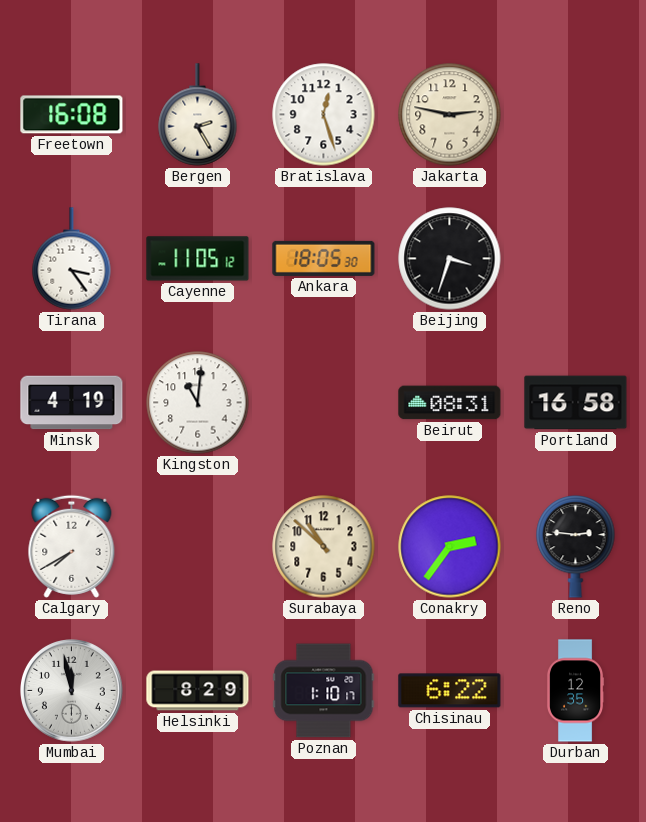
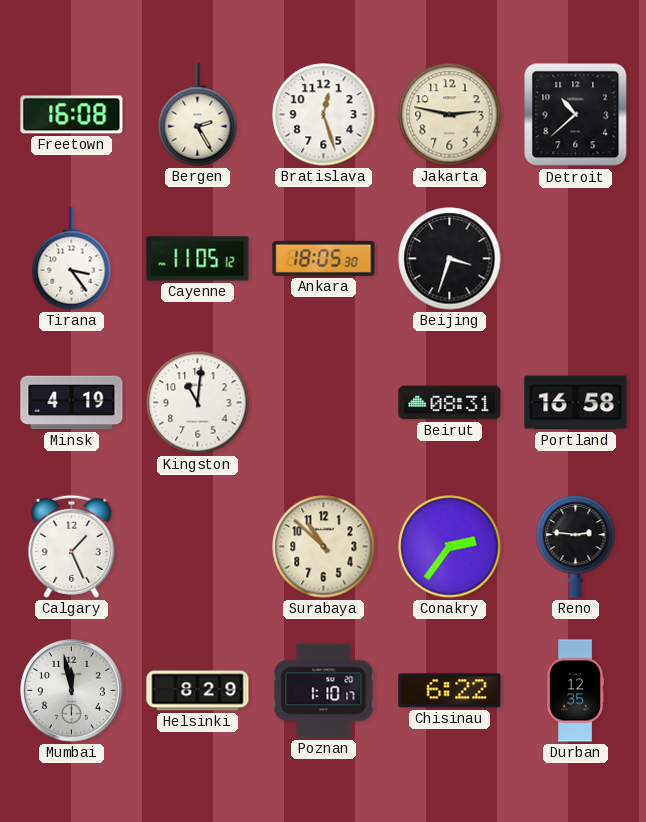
Detroit: none -> 10:38 (576, 115)
Calgary: 7:40 -> 1:26 (72, 546)
